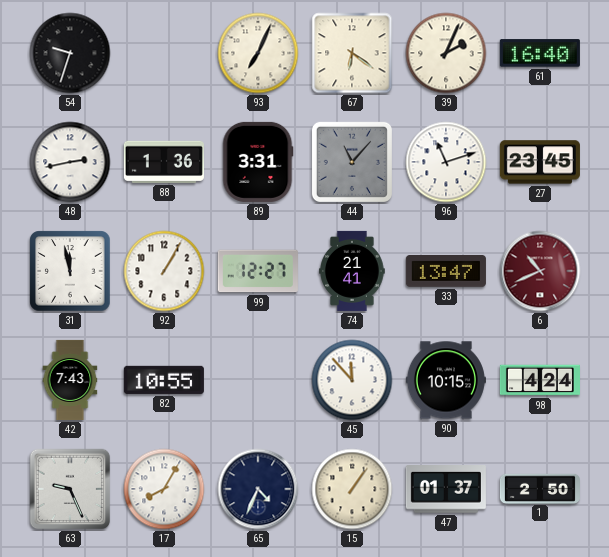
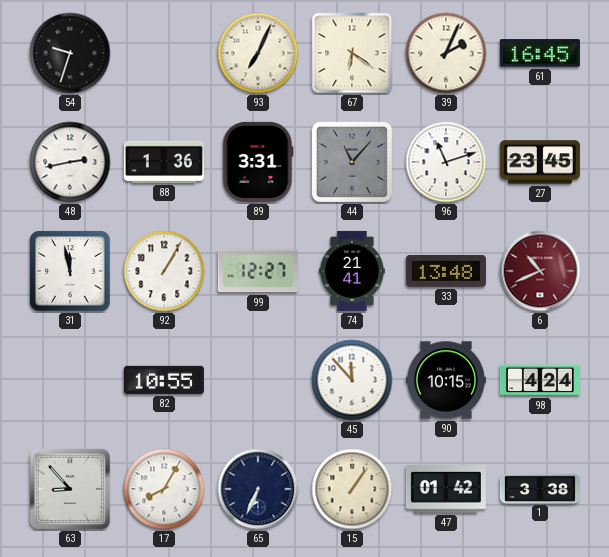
61: 16:40 -> 16:45 (540, 53)
33: 13:47 -> 13:48 (446, 272)
42: 7:43 -> none (70, 380)
63: 9:26 -> 8:53 (70, 489)
65: 4:34 -> 6:34 (258, 489)
47: 01:37 -> 01:42 (446, 490)
1: 2:50 -> 3:38 (540, 488)
